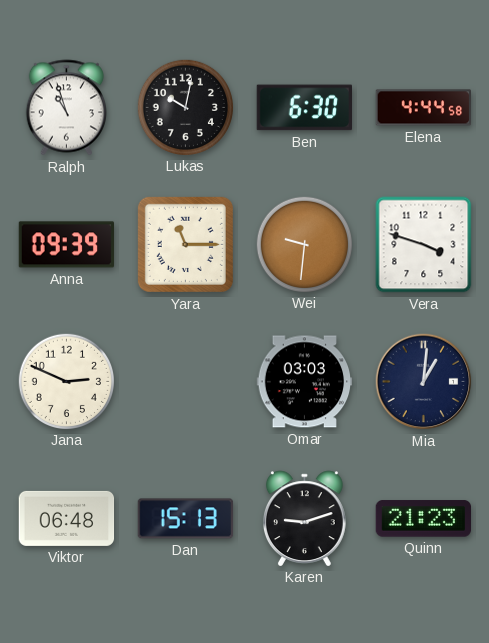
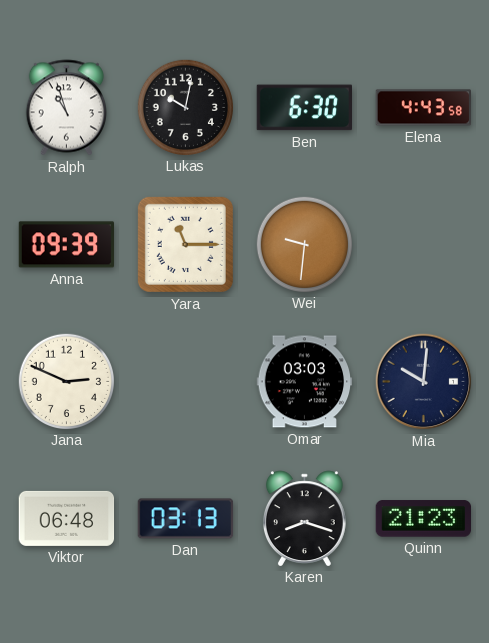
Elena: 4:44 -> 4:43 (423, 108)
Vera: 3:48 -> none (424, 245)
Mia: 1:01 -> 10:01 (424, 382)
Dan: 15:13 -> 03:13 (186, 519)
Karen: 9:12 -> 8:18 (304, 518)
